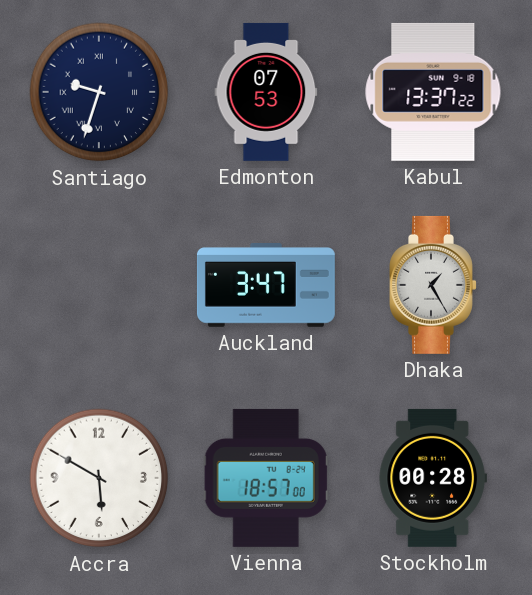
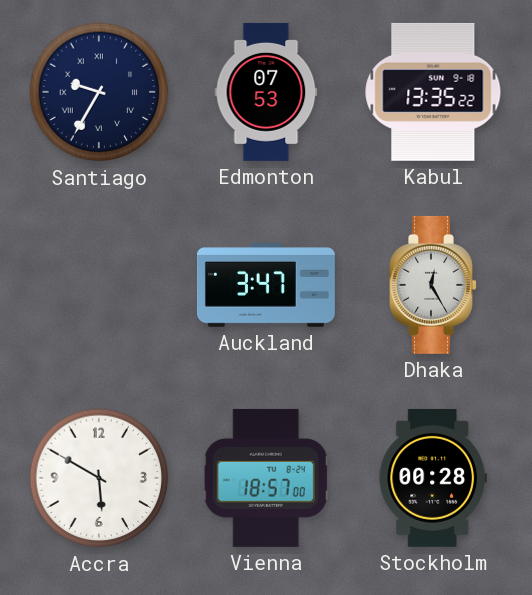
Santiago: 9:33 -> 9:35 (99, 92)
Kabul: 13:37 -> 13:35 (433, 92)
Dhaka: 1:25 -> 12:25 (433, 285)
